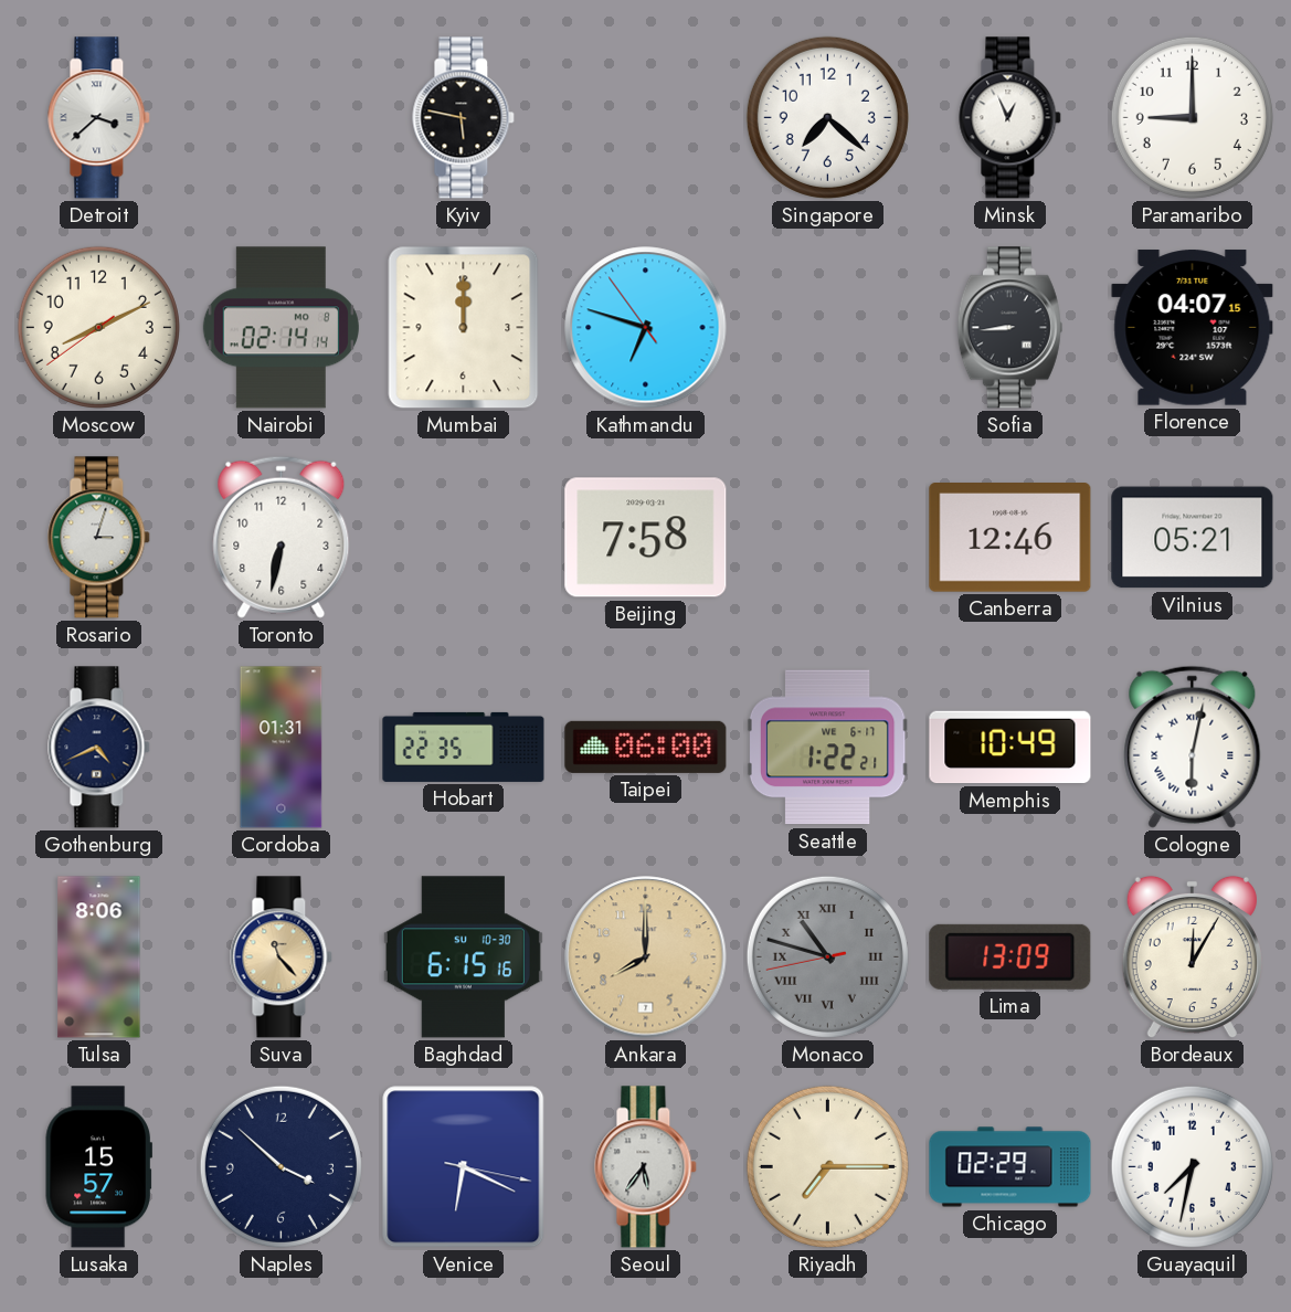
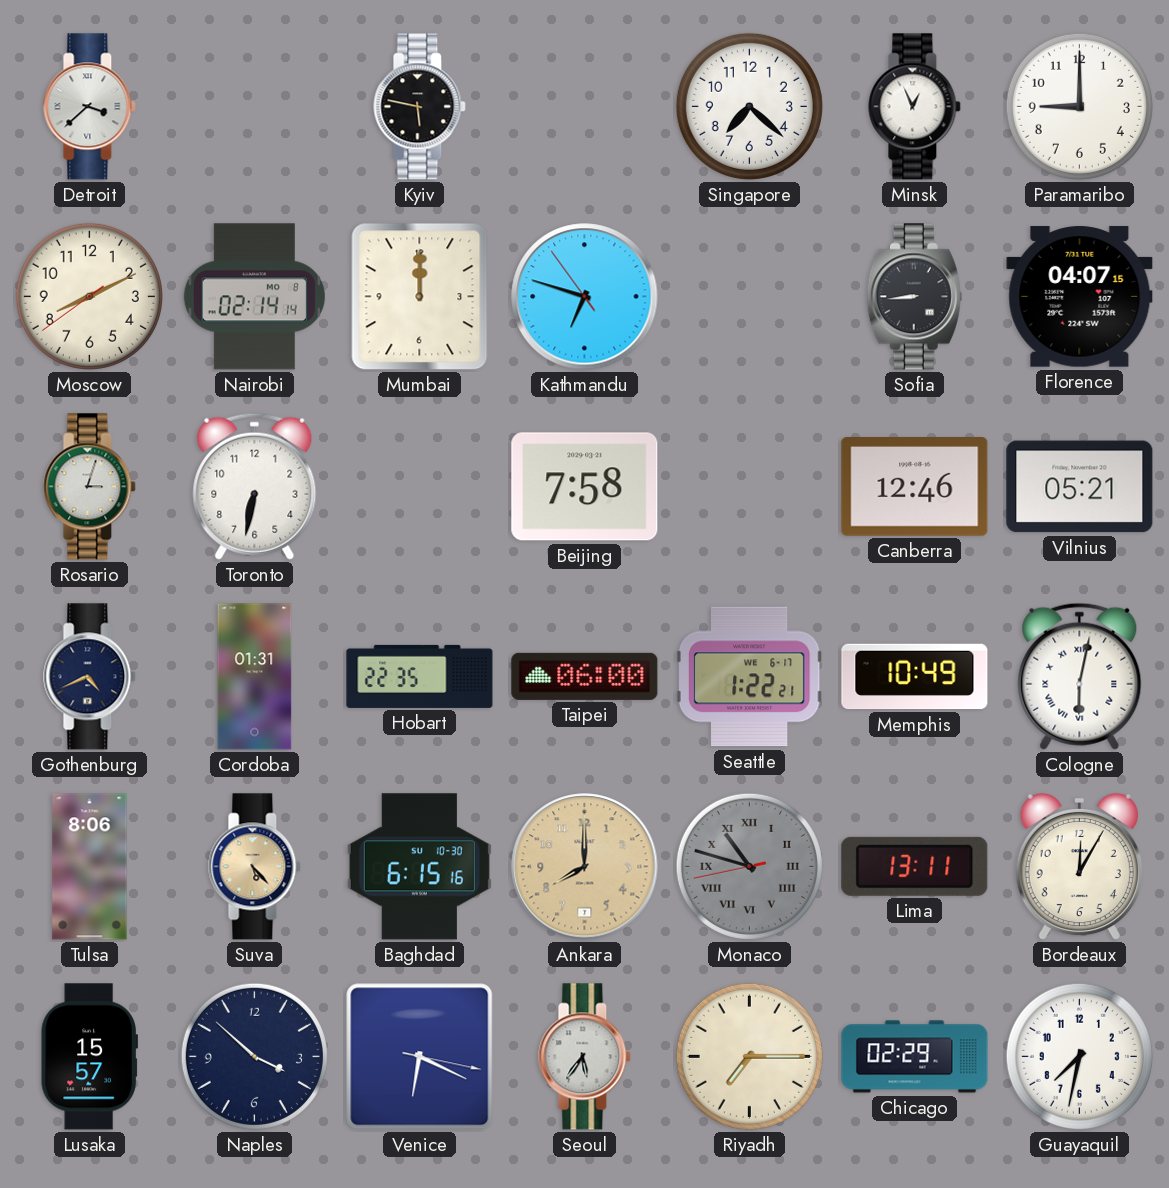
Suva: 11:23 -> 5:23 (255, 867)
Lima: 13:09 -> 13:11 (915, 866)
